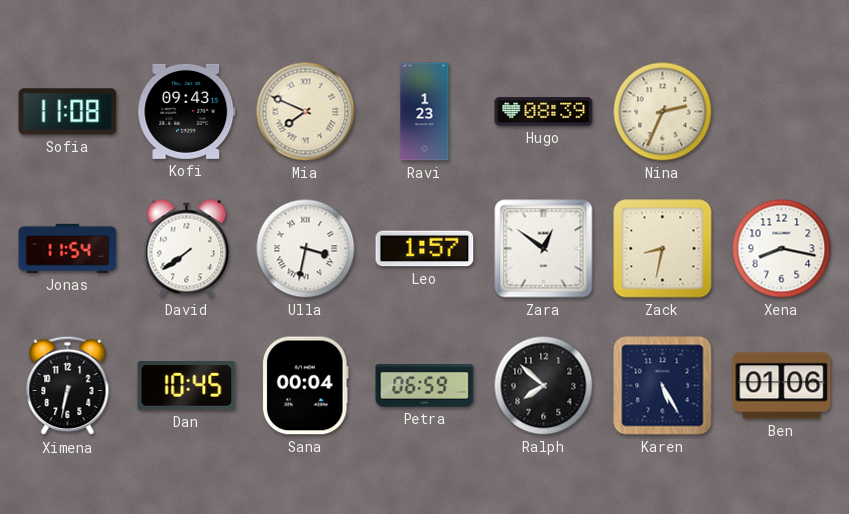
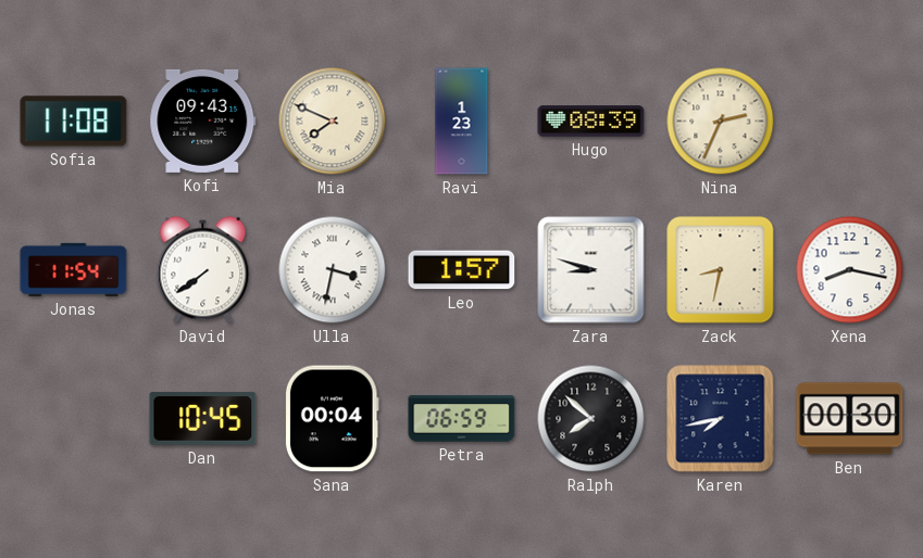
Zara: 12:51 -> 8:48 (591, 270)
Ximena: 6:32 -> none (68, 386)
Karen: 5:25 -> 7:43 (721, 419)
Ben: 01:06 -> 00:30 (850, 419)
